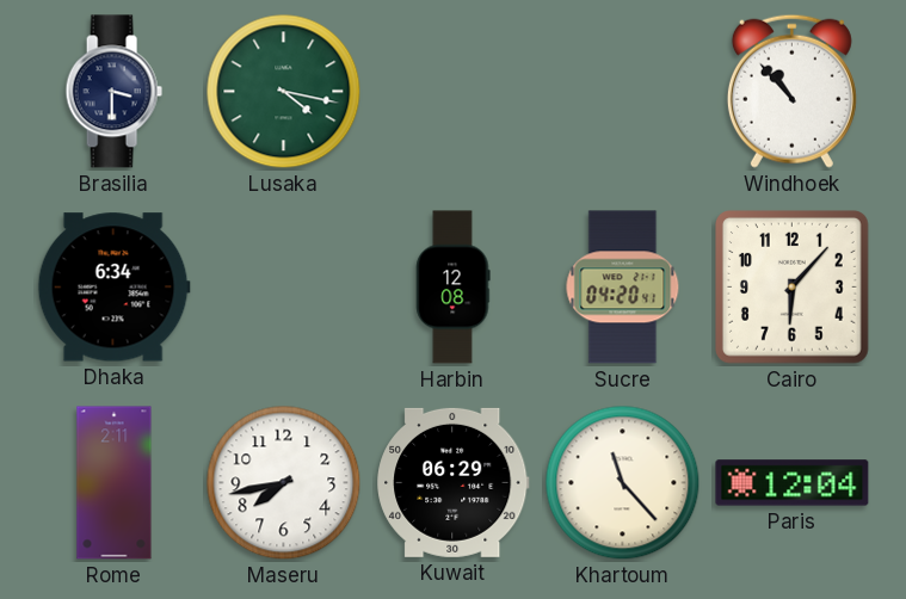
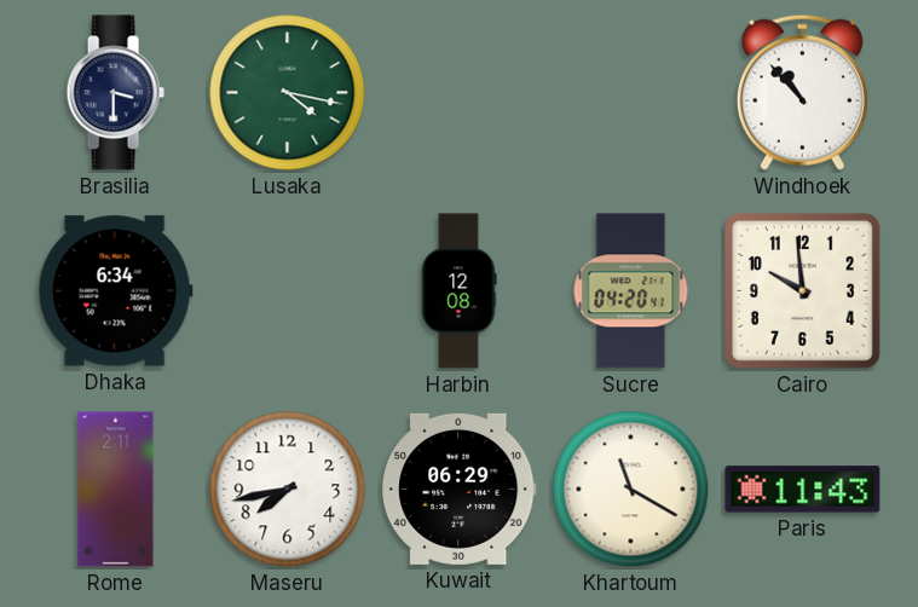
Cairo: 6:07 -> 9:59 (803, 291)
Khartoum: 11:23 -> 11:20 (631, 490)
Paris: 12:04 -> 11:43 (803, 490)
